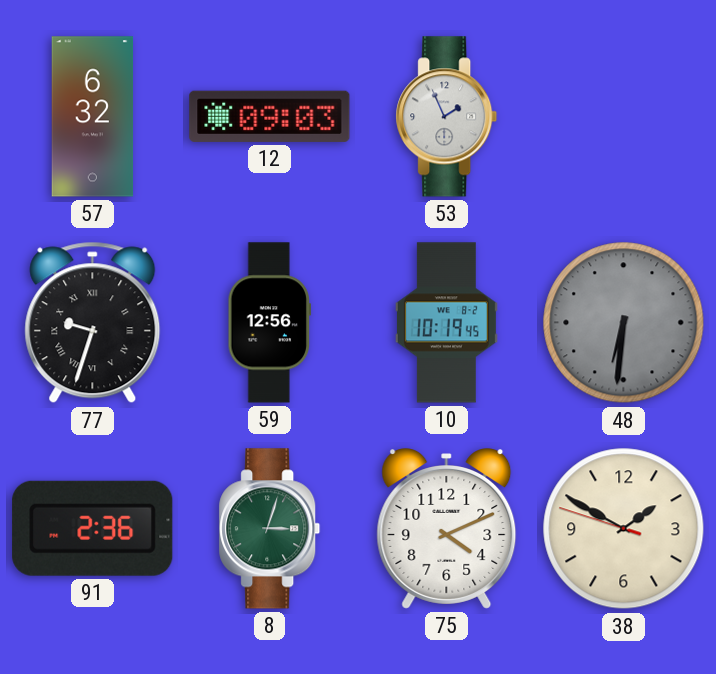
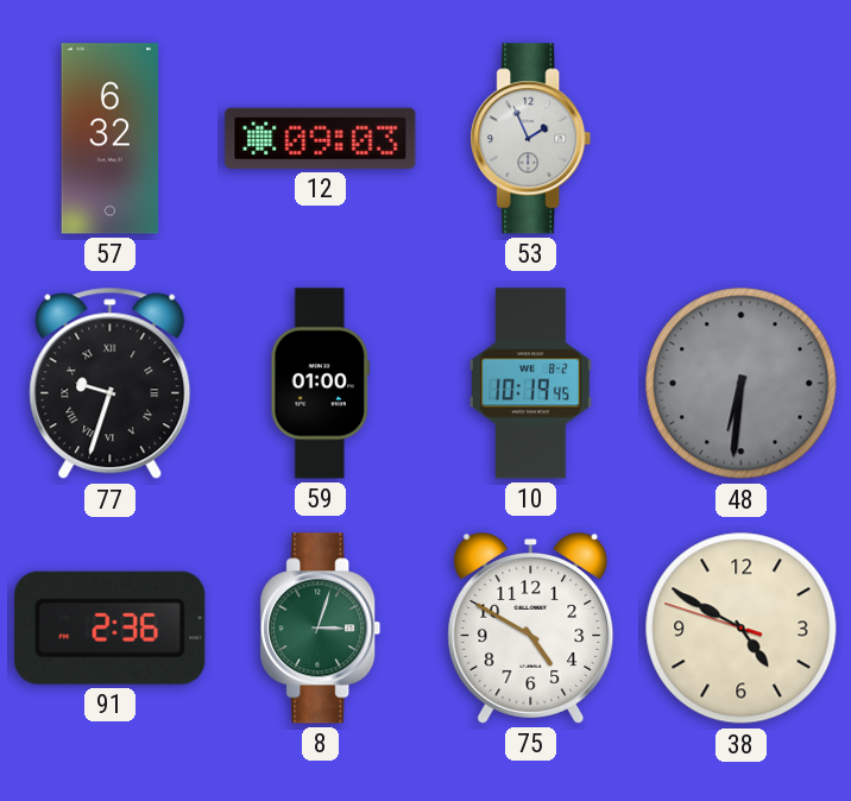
59: 12:56 -> 01:00 (321, 384)
75: 4:11 -> 4:50 (531, 629)
38: 1:49 -> 4:49 (742, 629)
